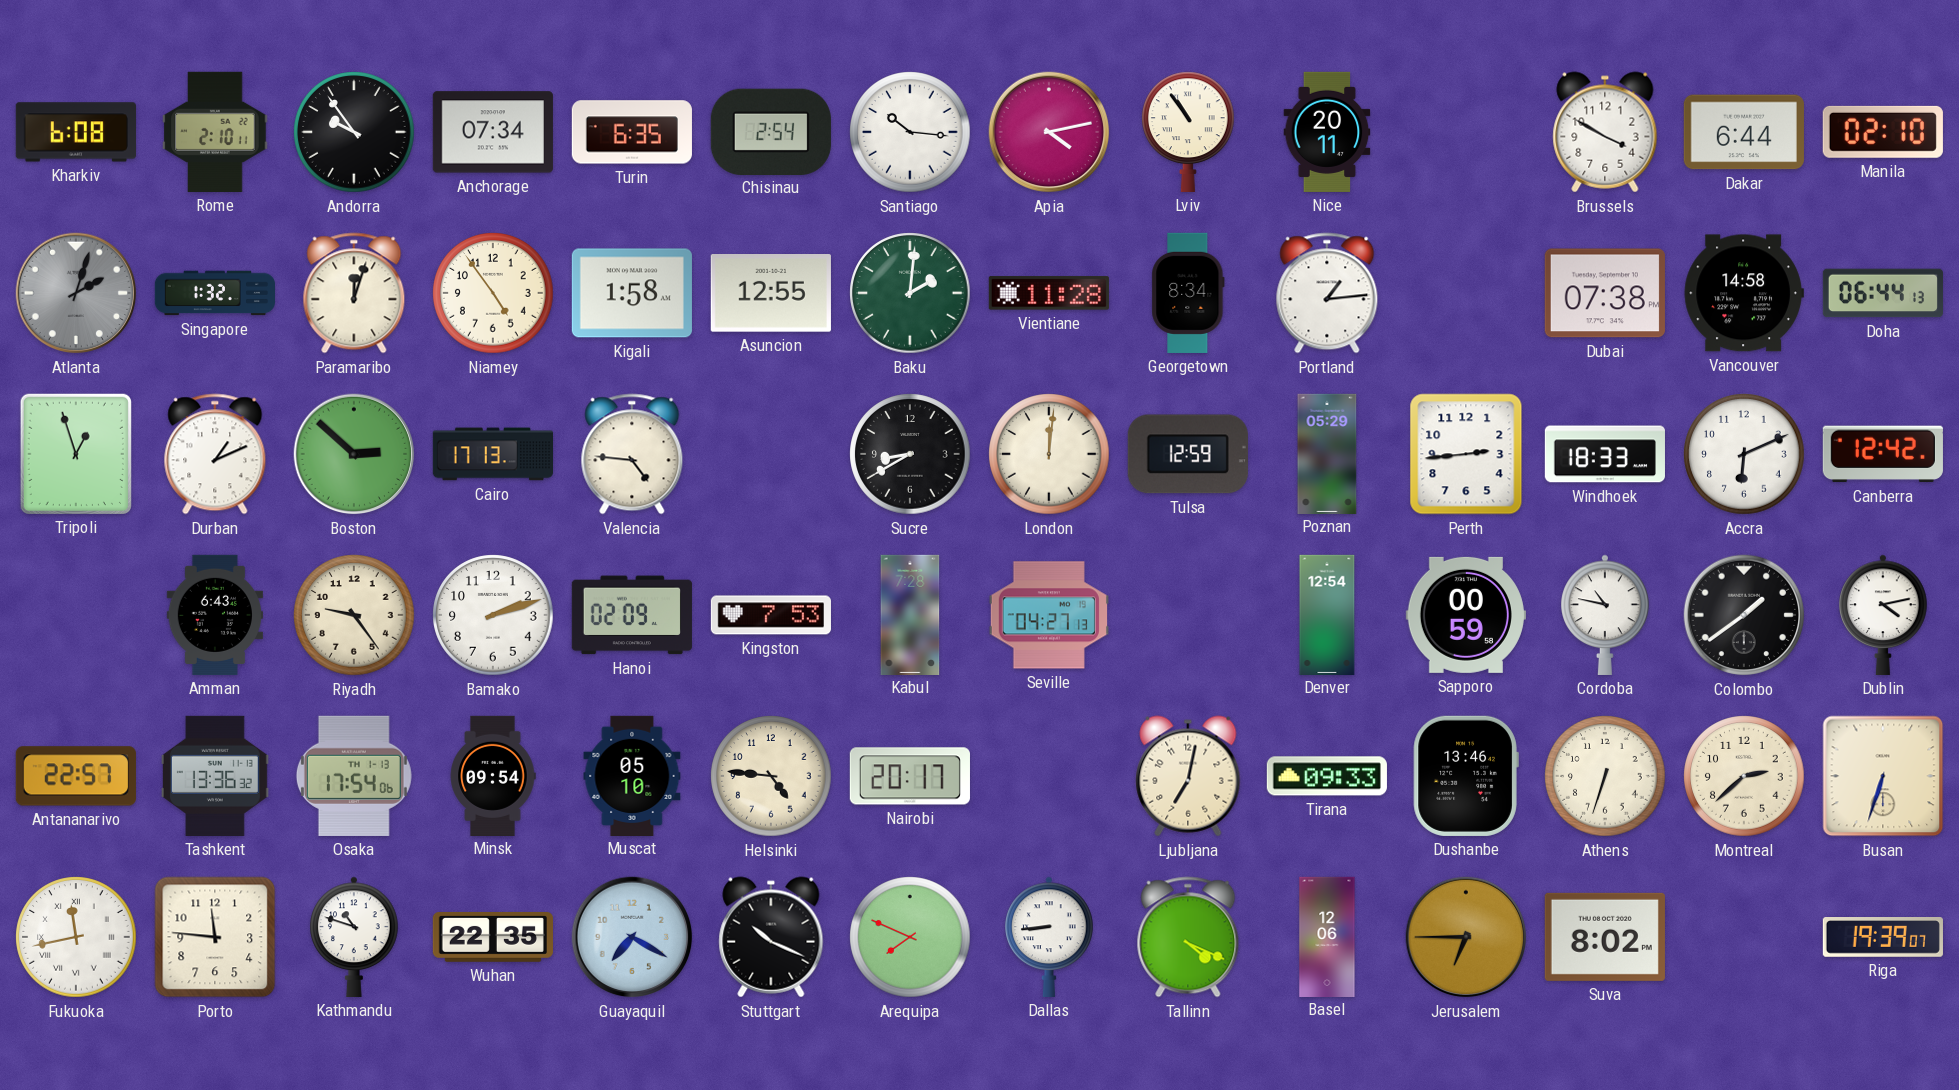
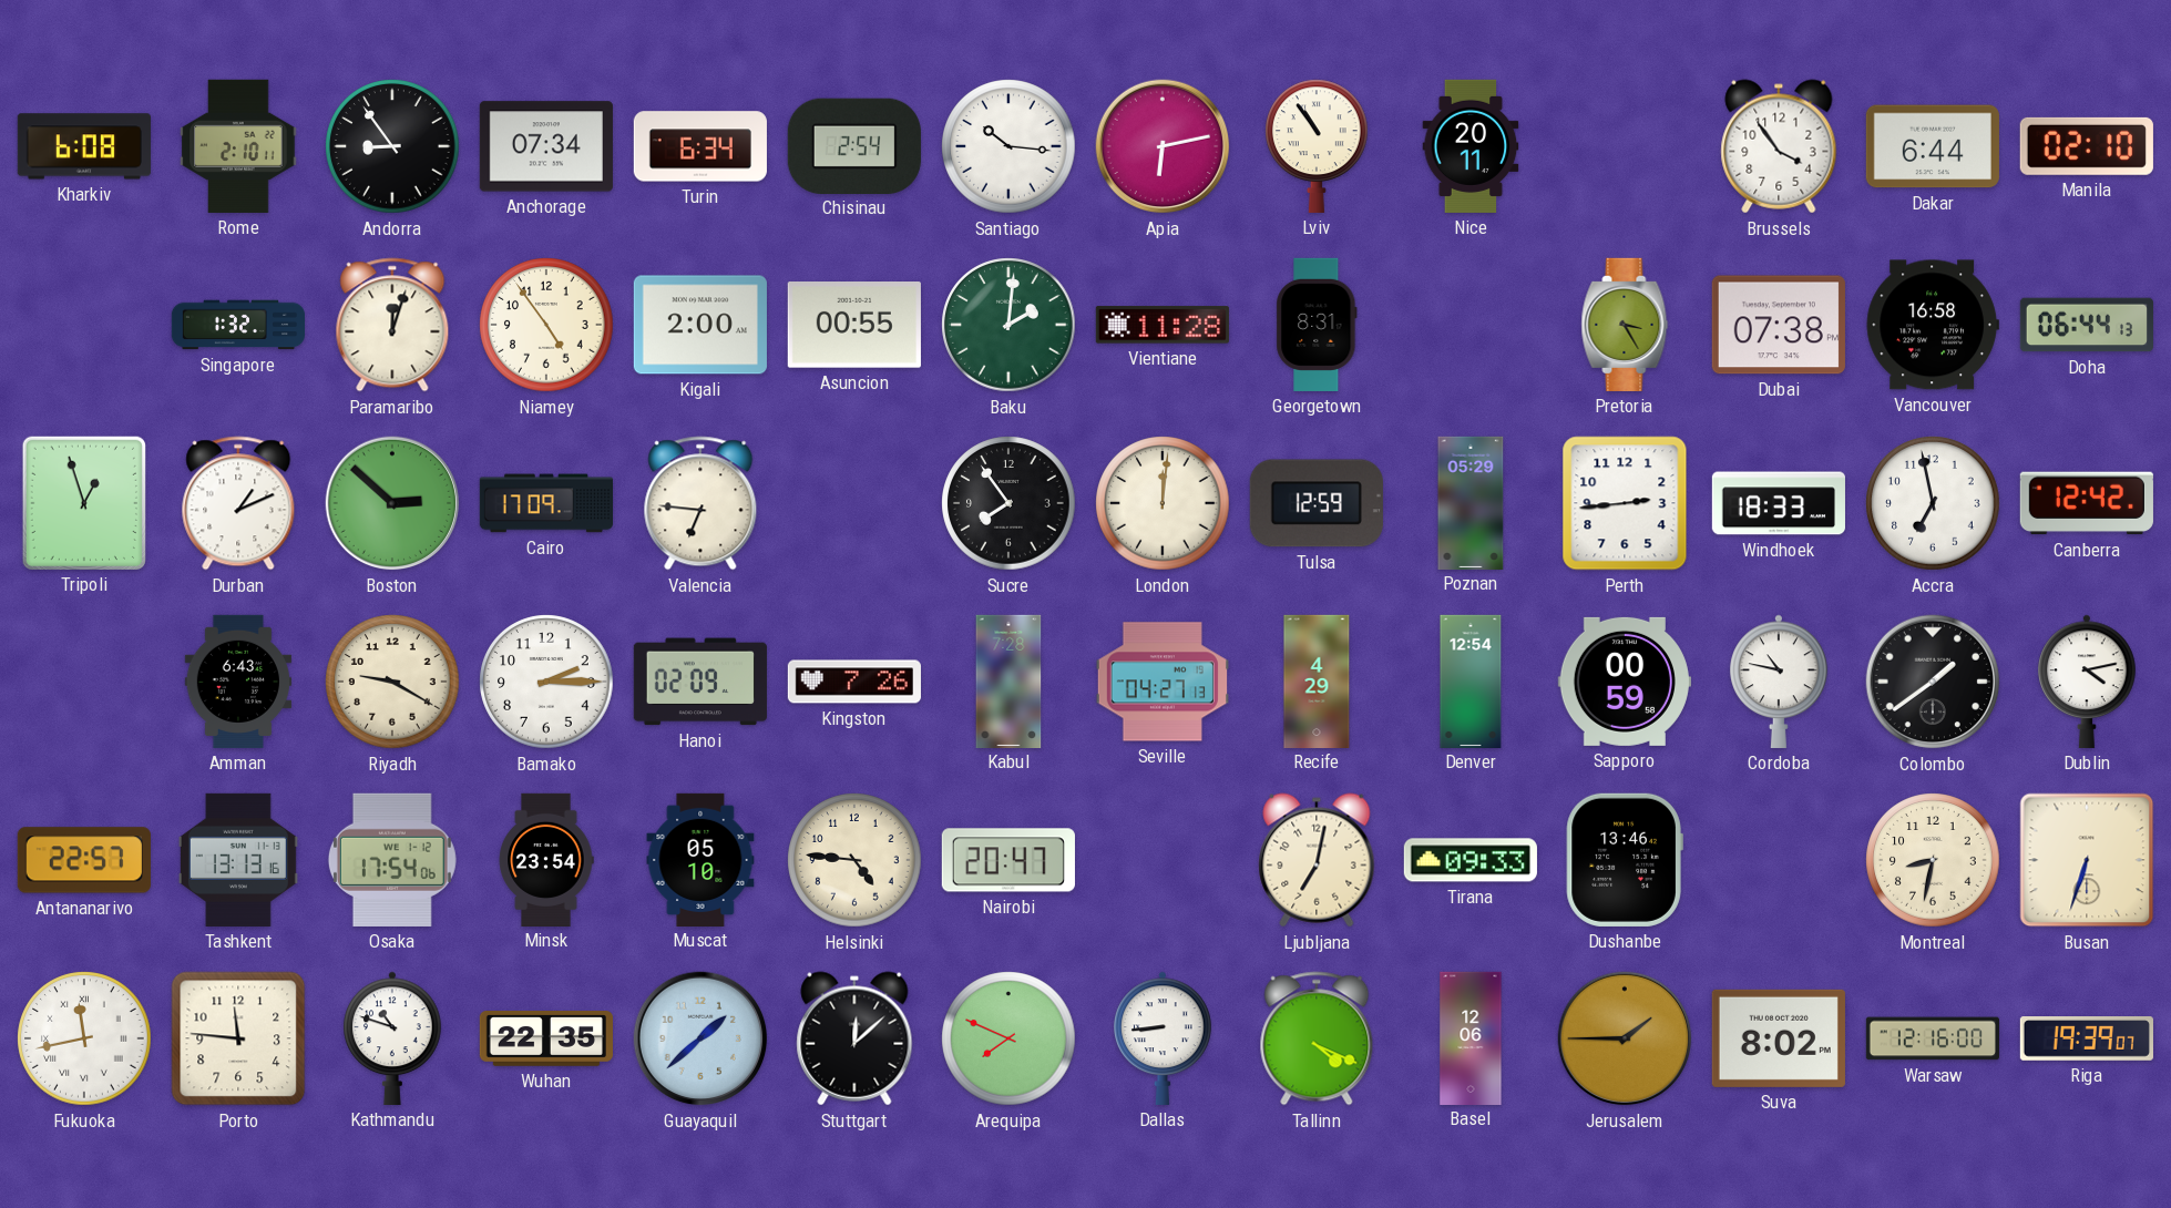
Andorra: 9:54 -> 8:54 (392, 146)
Turin: 6:35 -> 6:34 (700, 146)
Apia: 4:13 -> 6:13 (1163, 146)
Brussels: 3:50 -> 3:54 (1779, 146)
Atlanta: 2:03 -> none (76, 293)
Kigali: 1:58 -> 2:00 (700, 325)
Asuncion: 12:55 -> 00:55 (854, 325)
Georgetown: 8:34 -> 8:31 (1317, 325)
Portland: 1:14 -> none (1327, 293)
Pretoria: none -> 3:25 (1625, 325)
Vancouver: 14:58 -> 16:58 (1933, 325)
Cairo: 17:13 -> 17:09 (545, 503)
Valencia: 4:46 -> 6:46 (700, 503)
Sucre: 8:40 -> 7:54 (1008, 503)
Accra: 6:11 -> 6:58 (1933, 503)
Riyadh: 9:24 -> 9:20 (392, 682)
Bamako: 2:12 -> 2:15 (546, 682)
Kingston: 7:53 -> 7:26 (854, 682)
Recife: none -> 4:29 (1317, 680)
Tashkent: 13:36 -> 13:13 (238, 860)
Osaka date: TH 1-13 -> WE 1-12 (392, 860)
Minsk: 09:54 -> 23:54 (546, 859)
Nairobi: 20:17 -> 20:47 (1008, 860)
Athens: 6:33 -> none (1605, 776)
Montreal: 2:38 -> 8:32 (1933, 860)
Guayaquil: 7:20 -> 1:38 (700, 1038)
Stuttgart: 10:19 -> 12:08 (854, 1038)
Jerusalem: 6:45 -> 1:45 (1625, 1038)
Warsaw: none -> 12:16 (1933, 1038)
